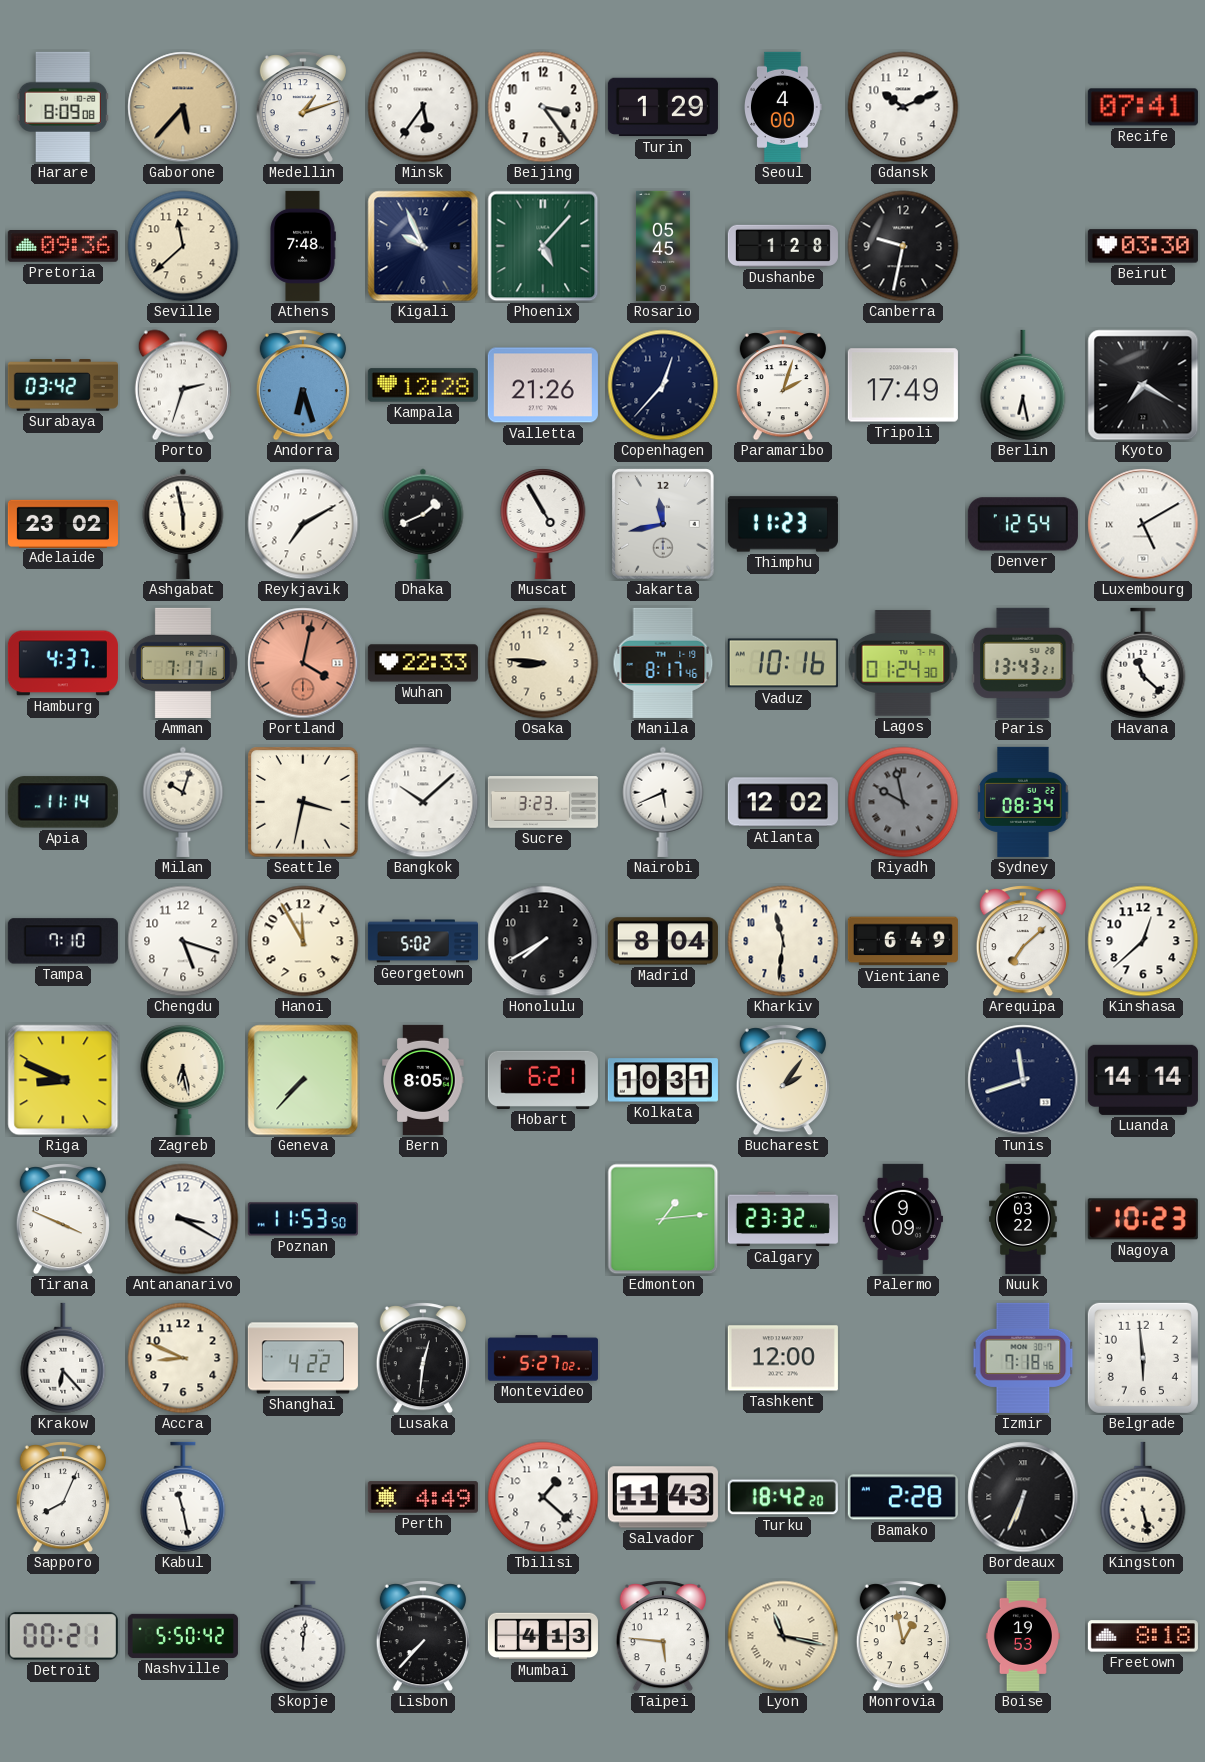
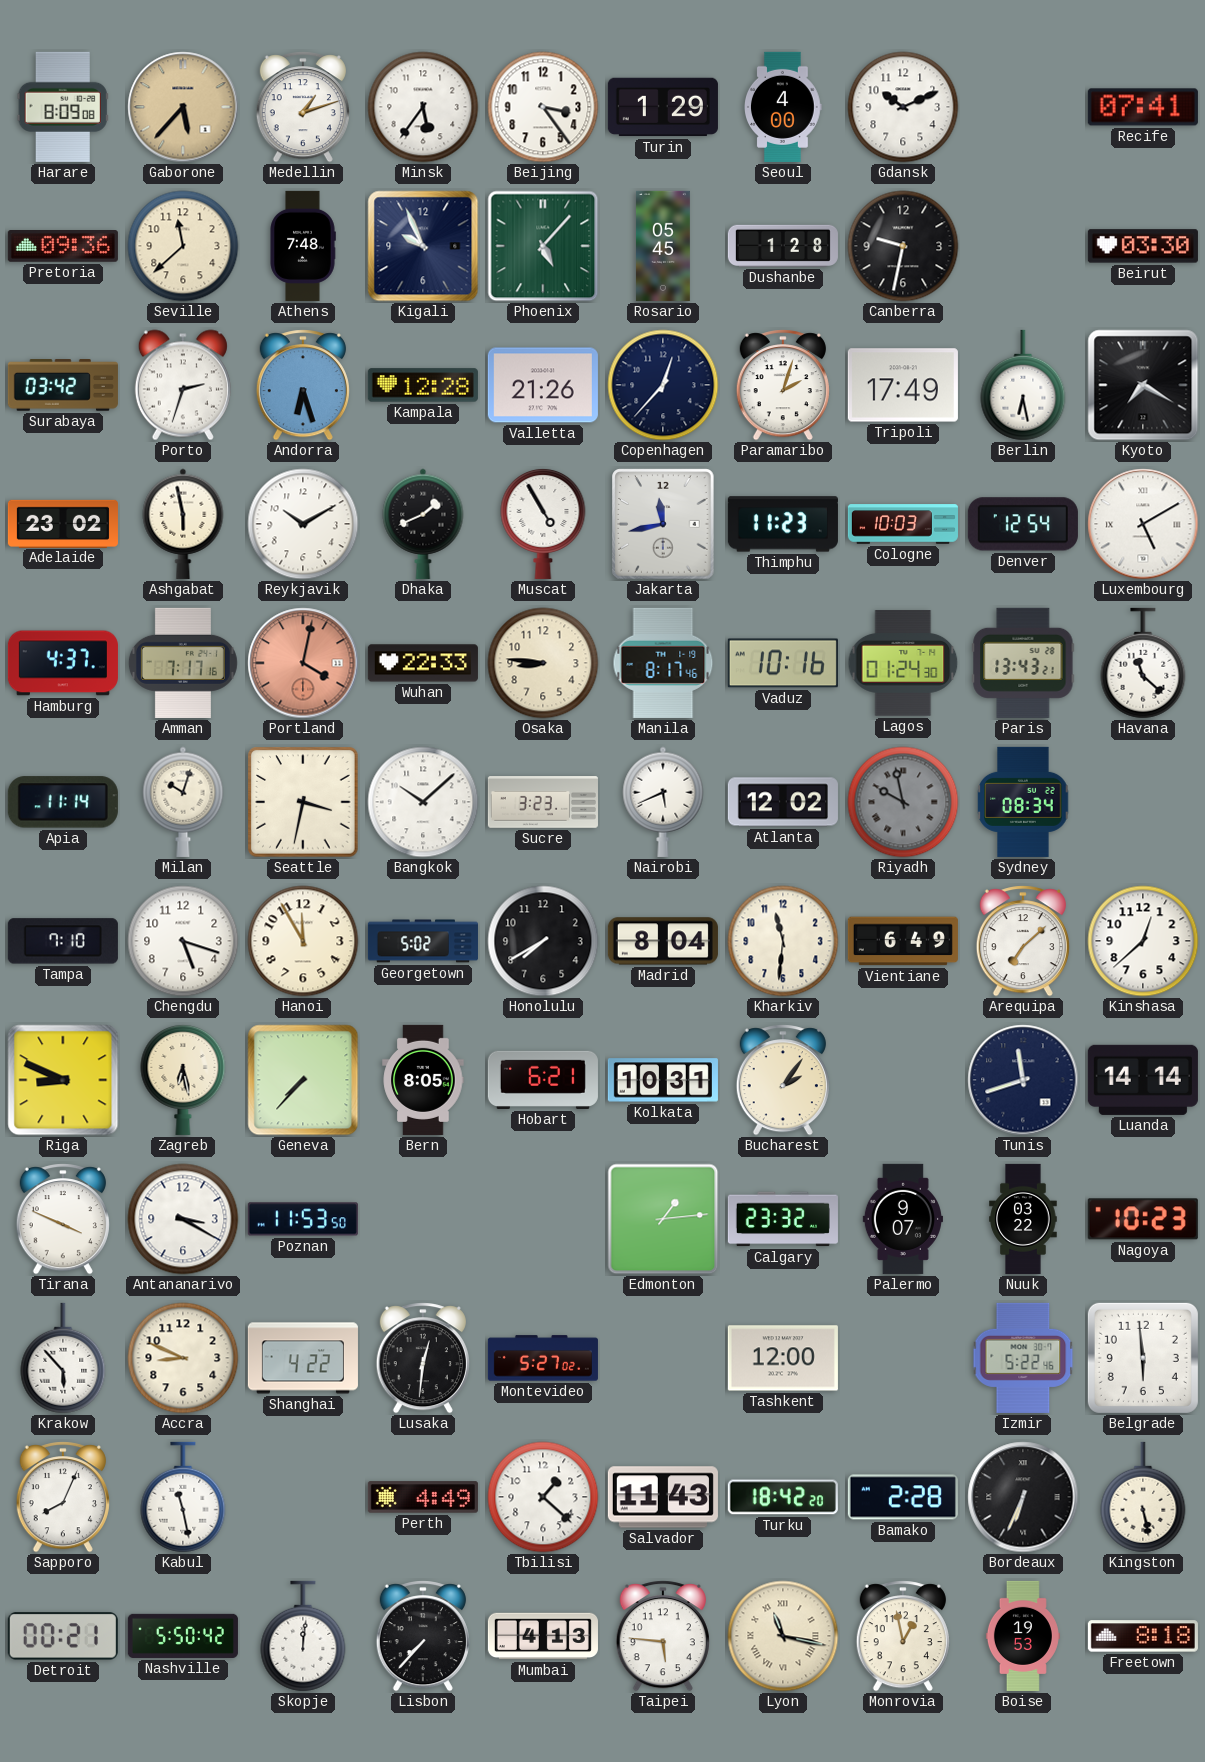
Reykjavik: 7:10 -> 10:10 (303, 524)
Cologne: none -> 10:03 (903, 524)
Palermo: 9:09 -> 9:07 (903, 1219)
Krakow: 6:23 -> 5:53 (63, 1358)
Izmir: 7:18 -> 5:22 (1023, 1358)
